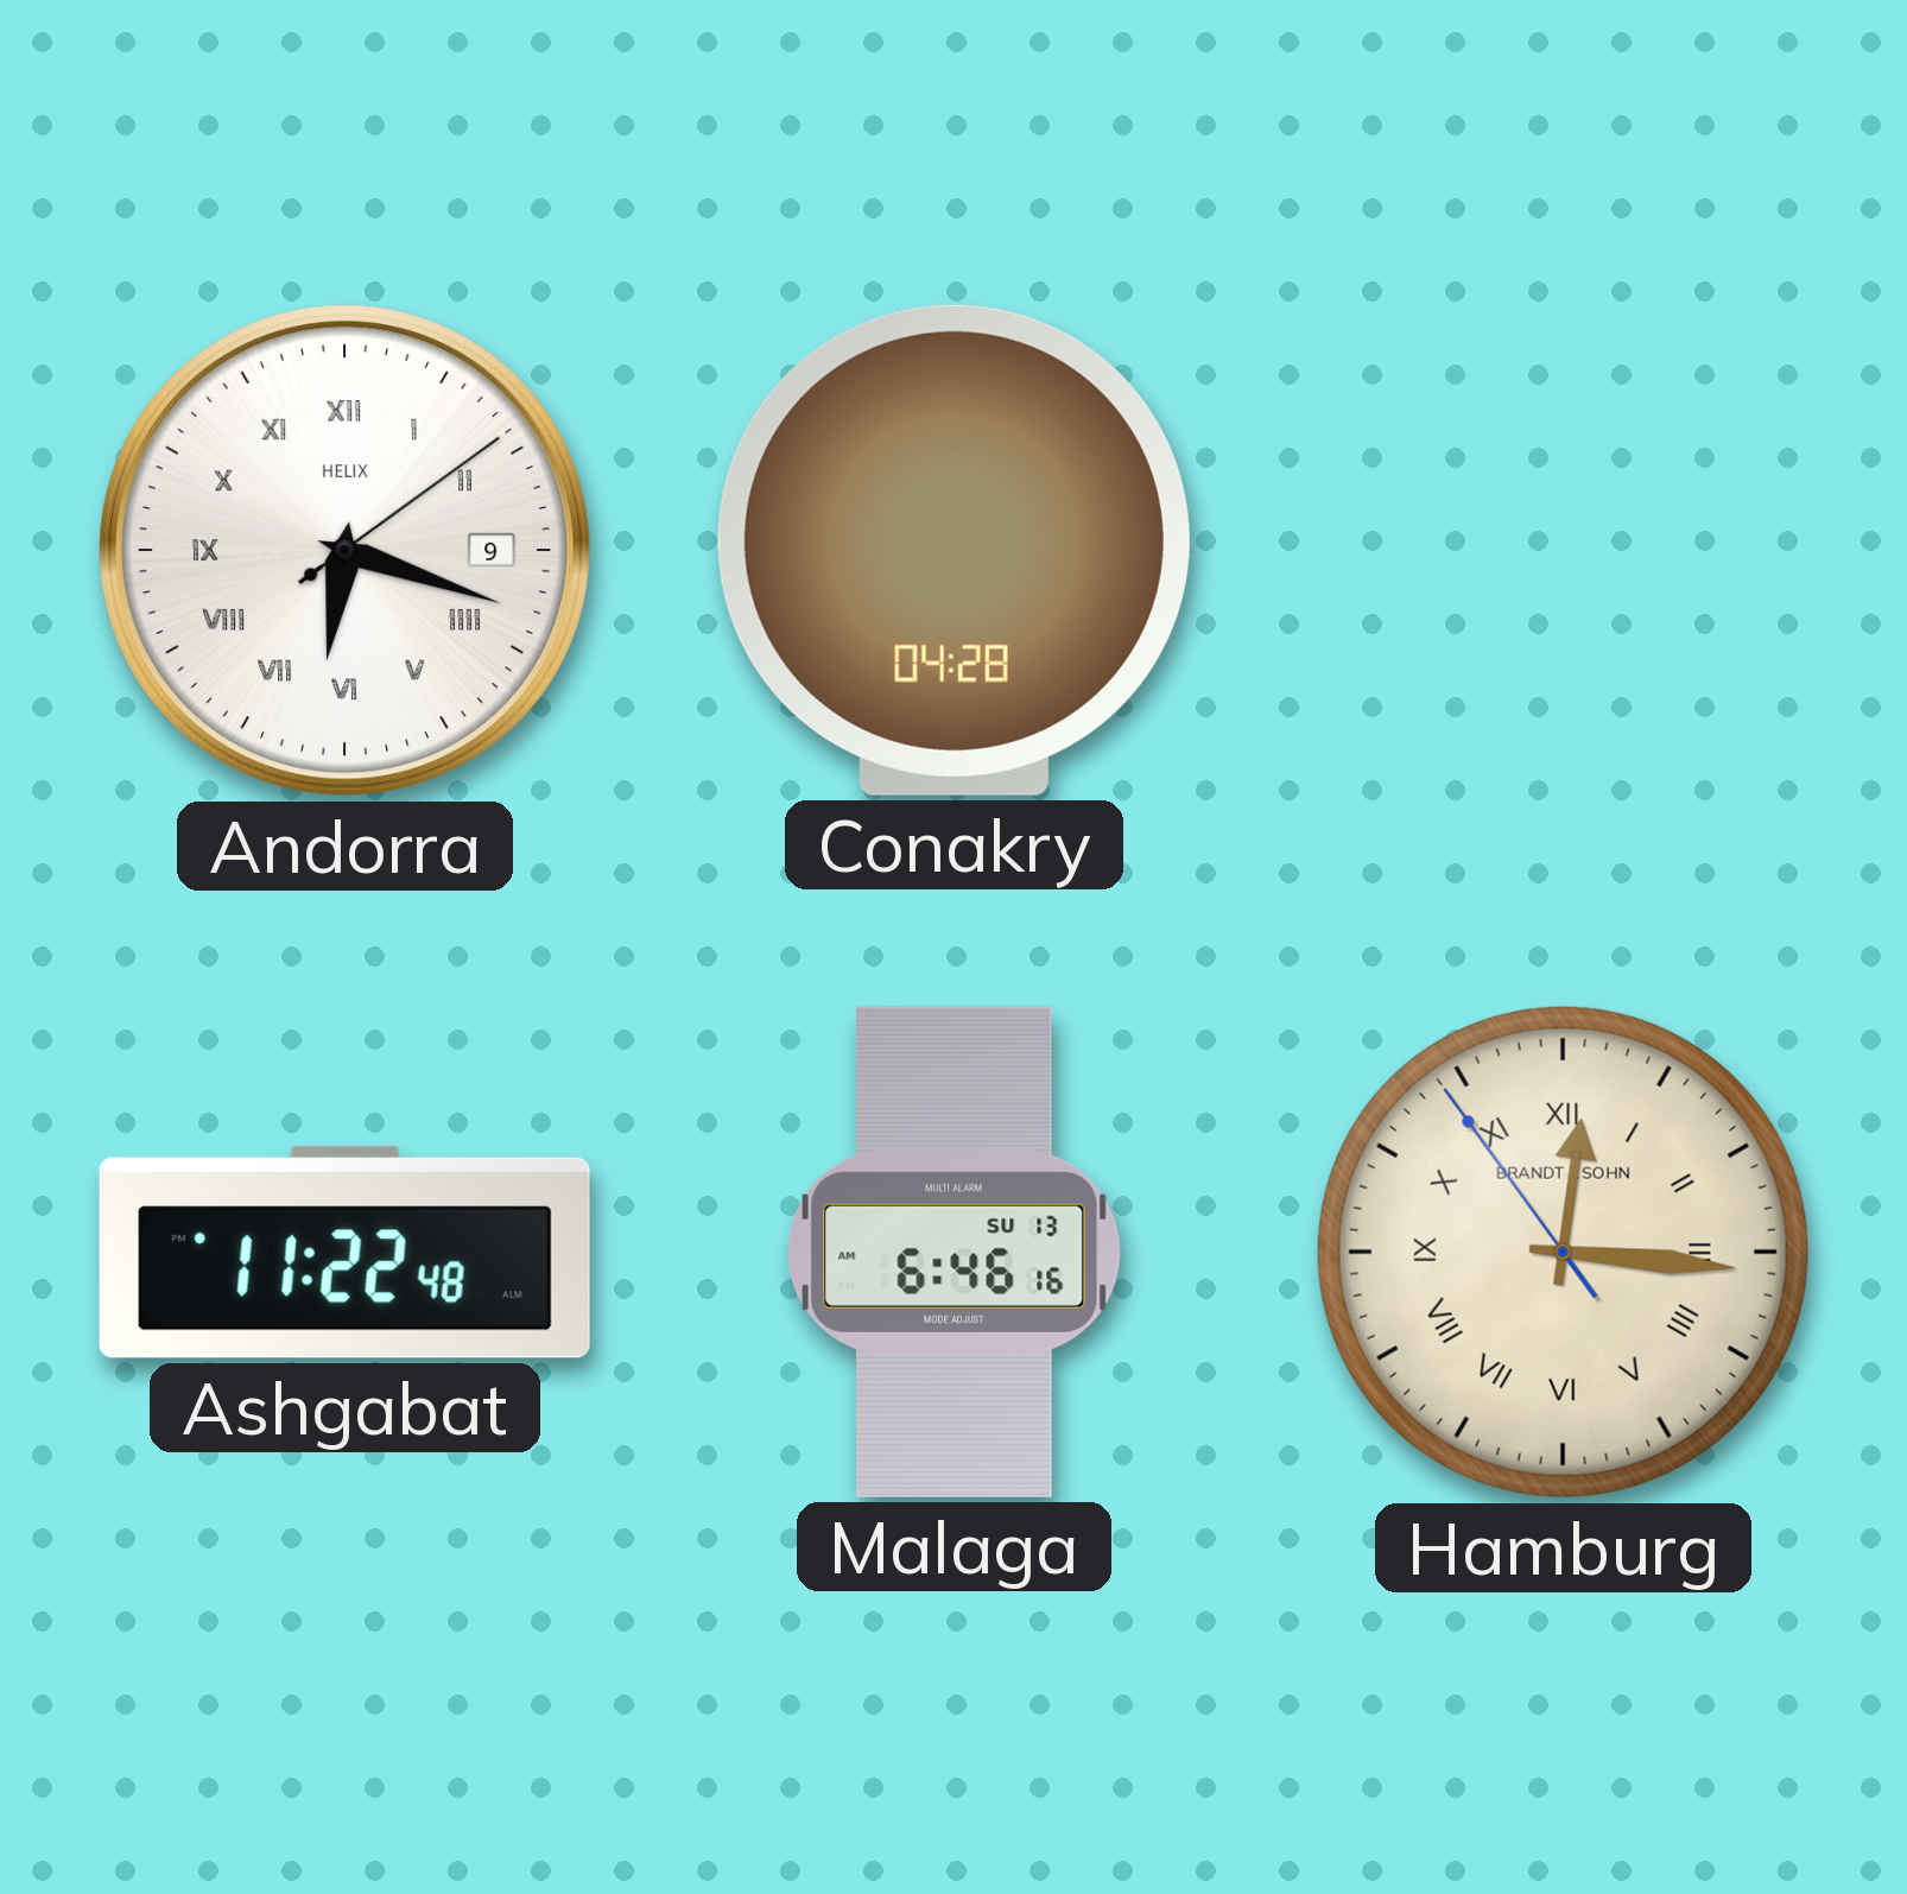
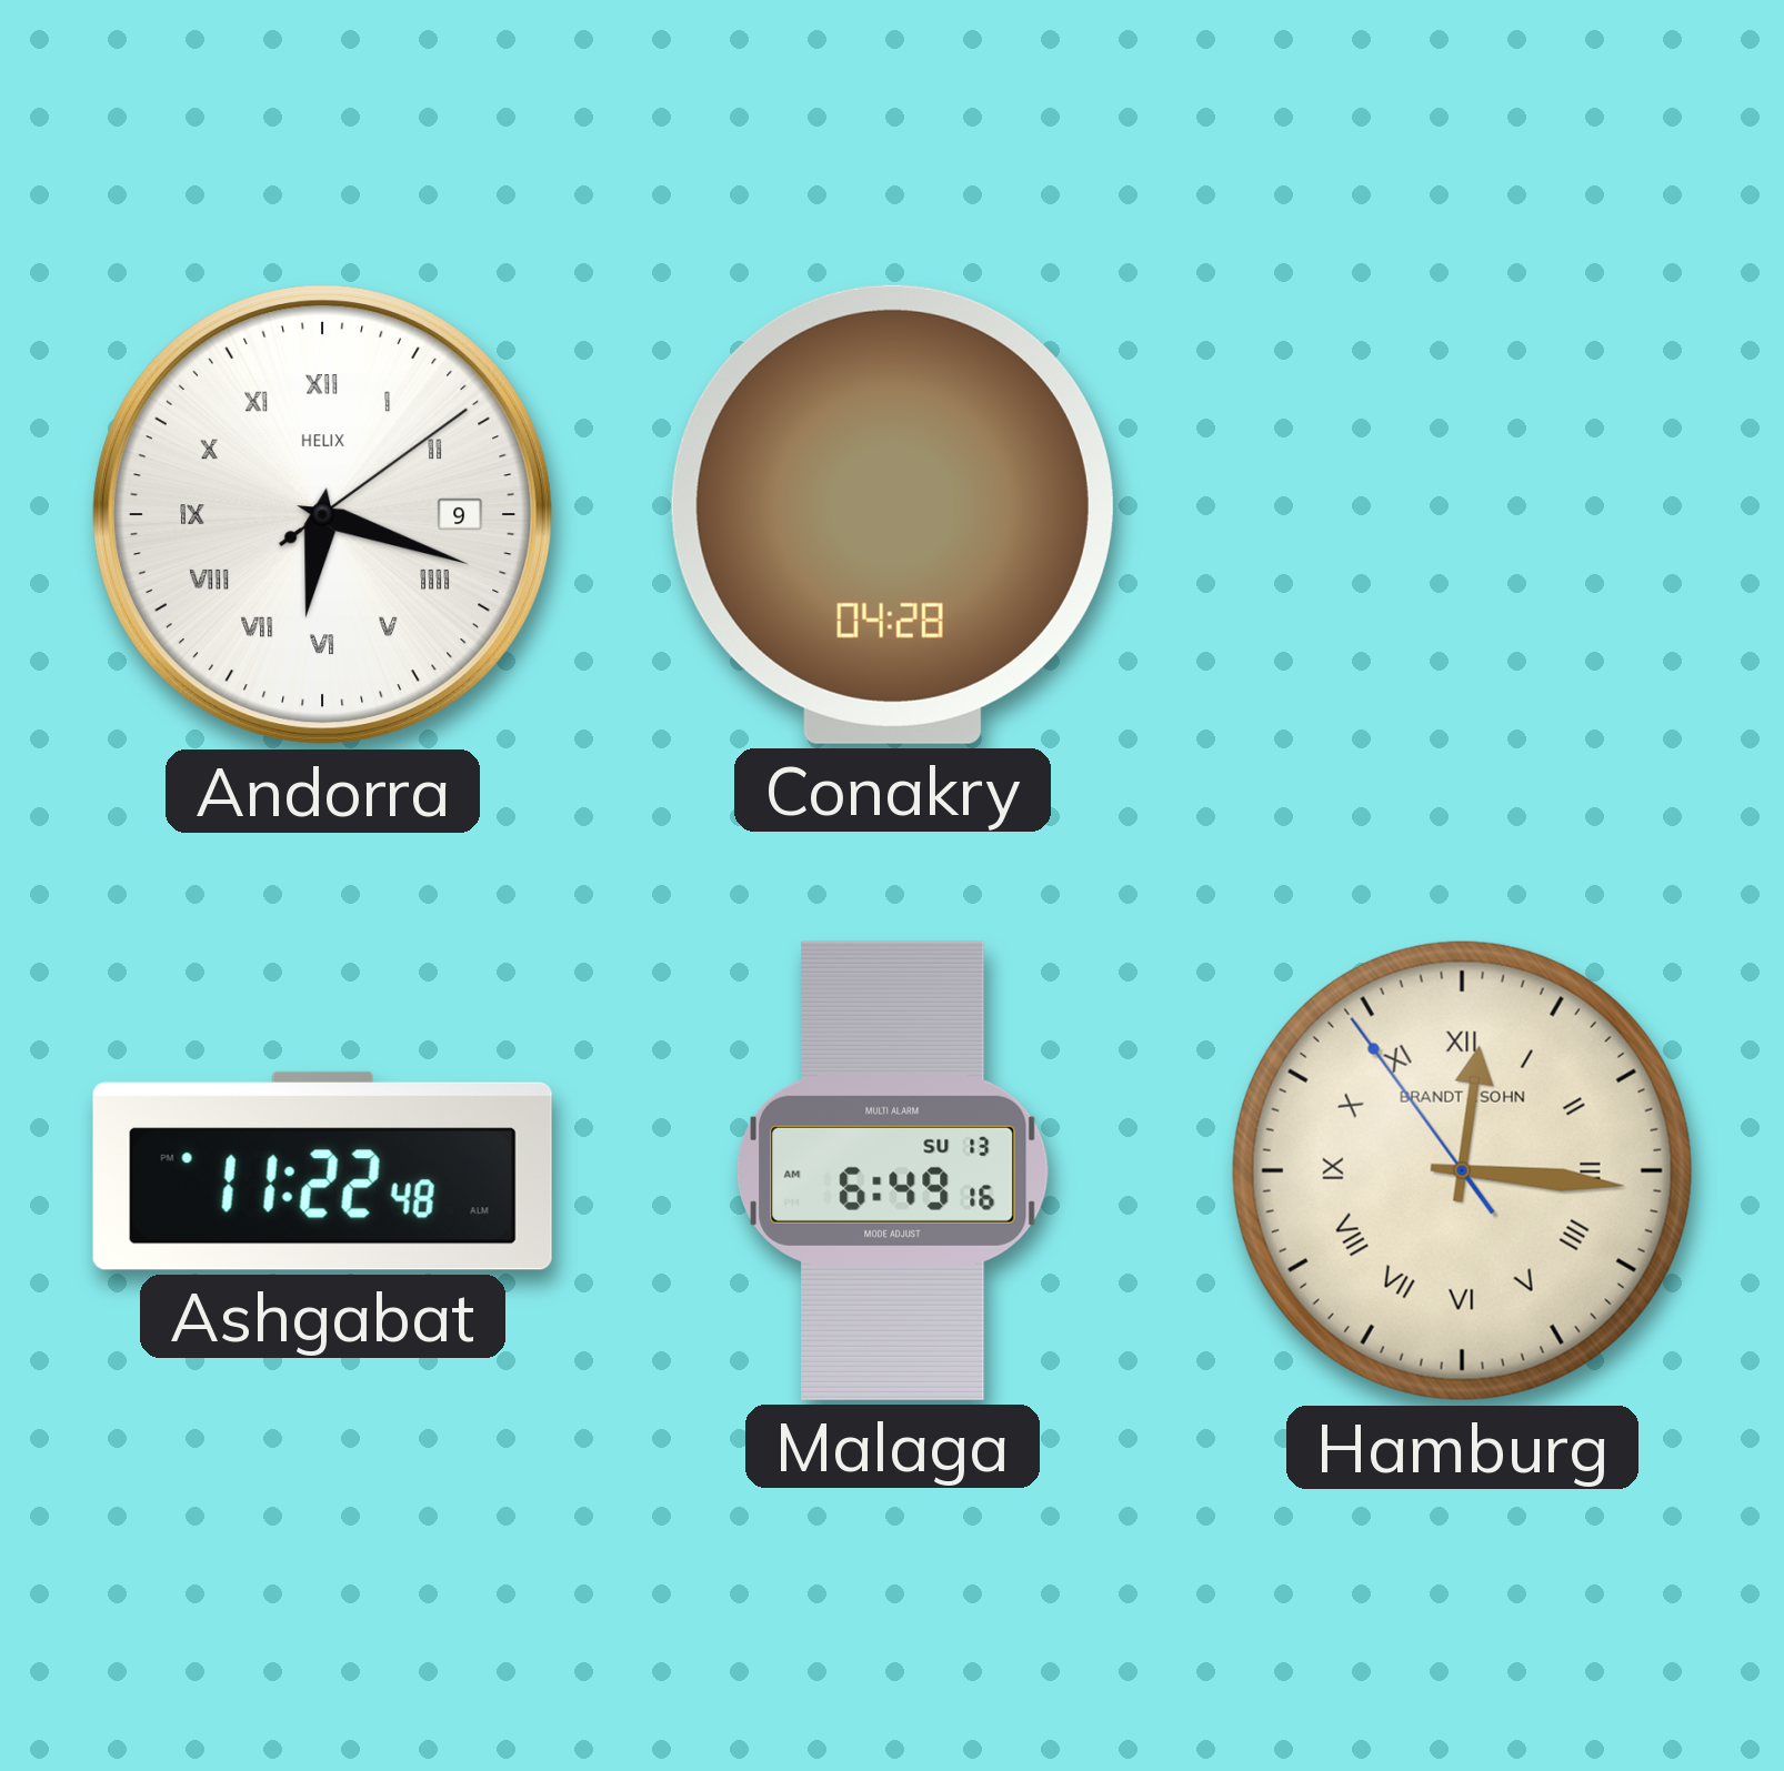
Malaga: 6:46 -> 6:49 (893, 1170)
